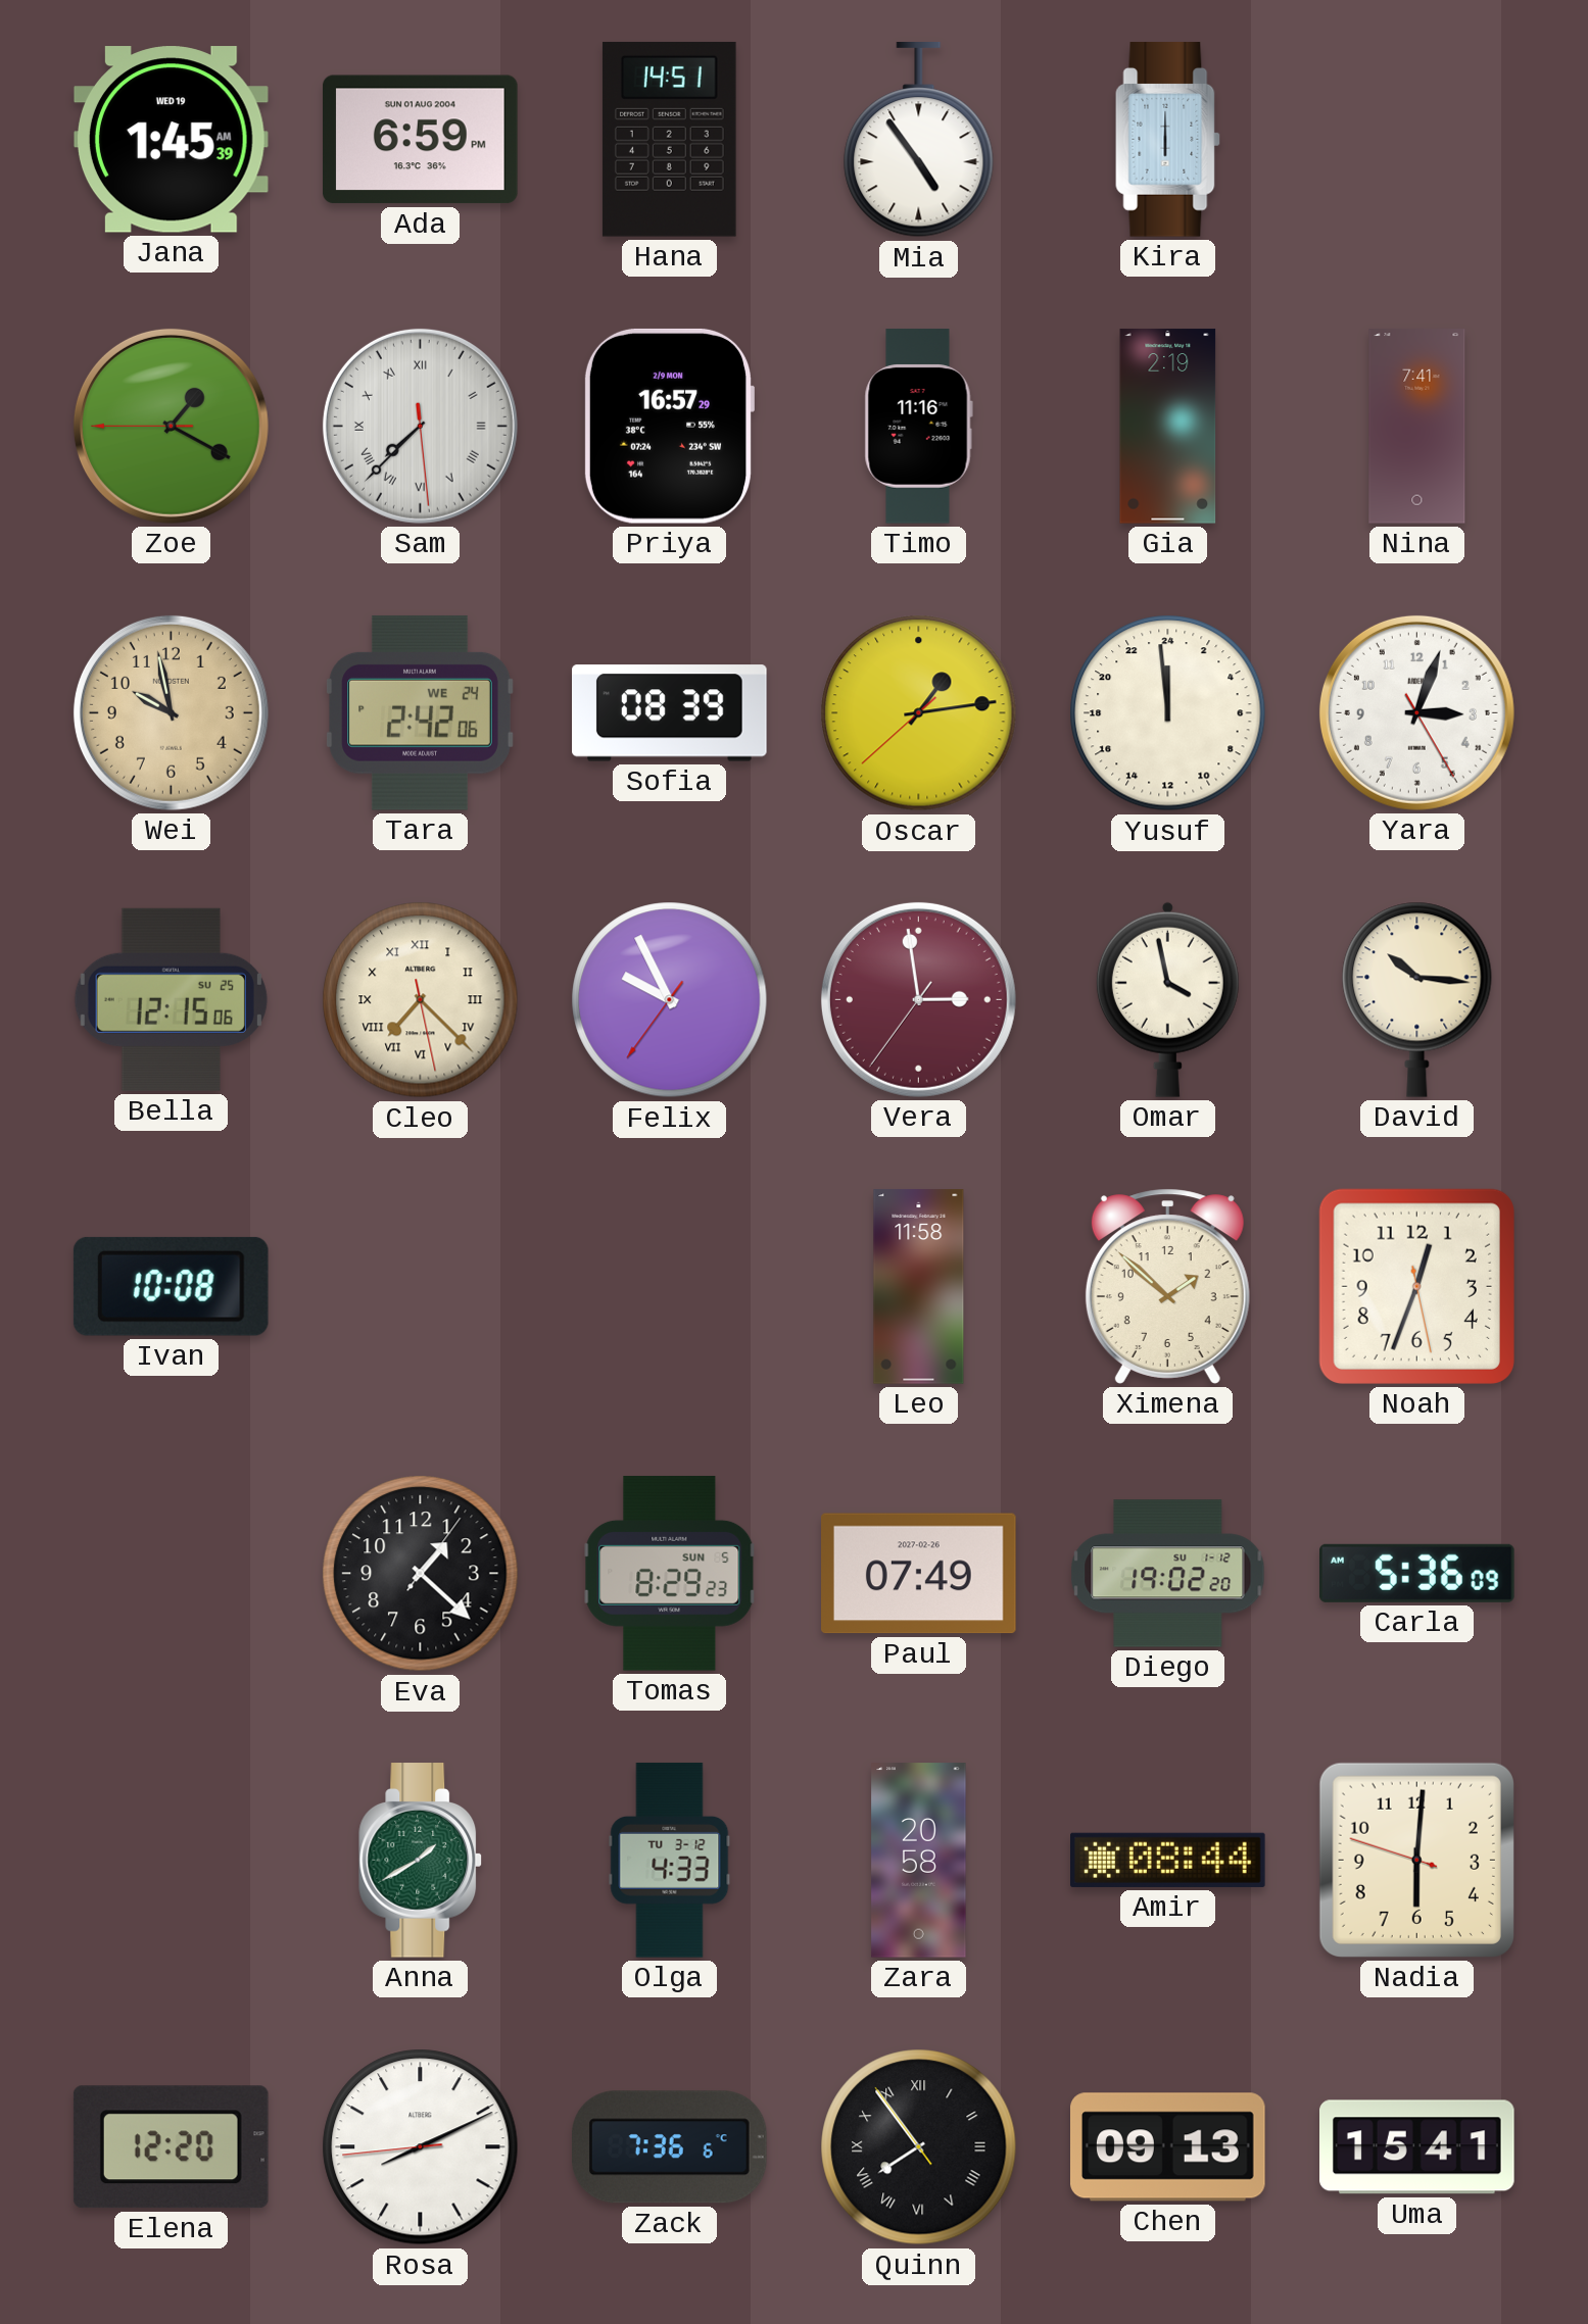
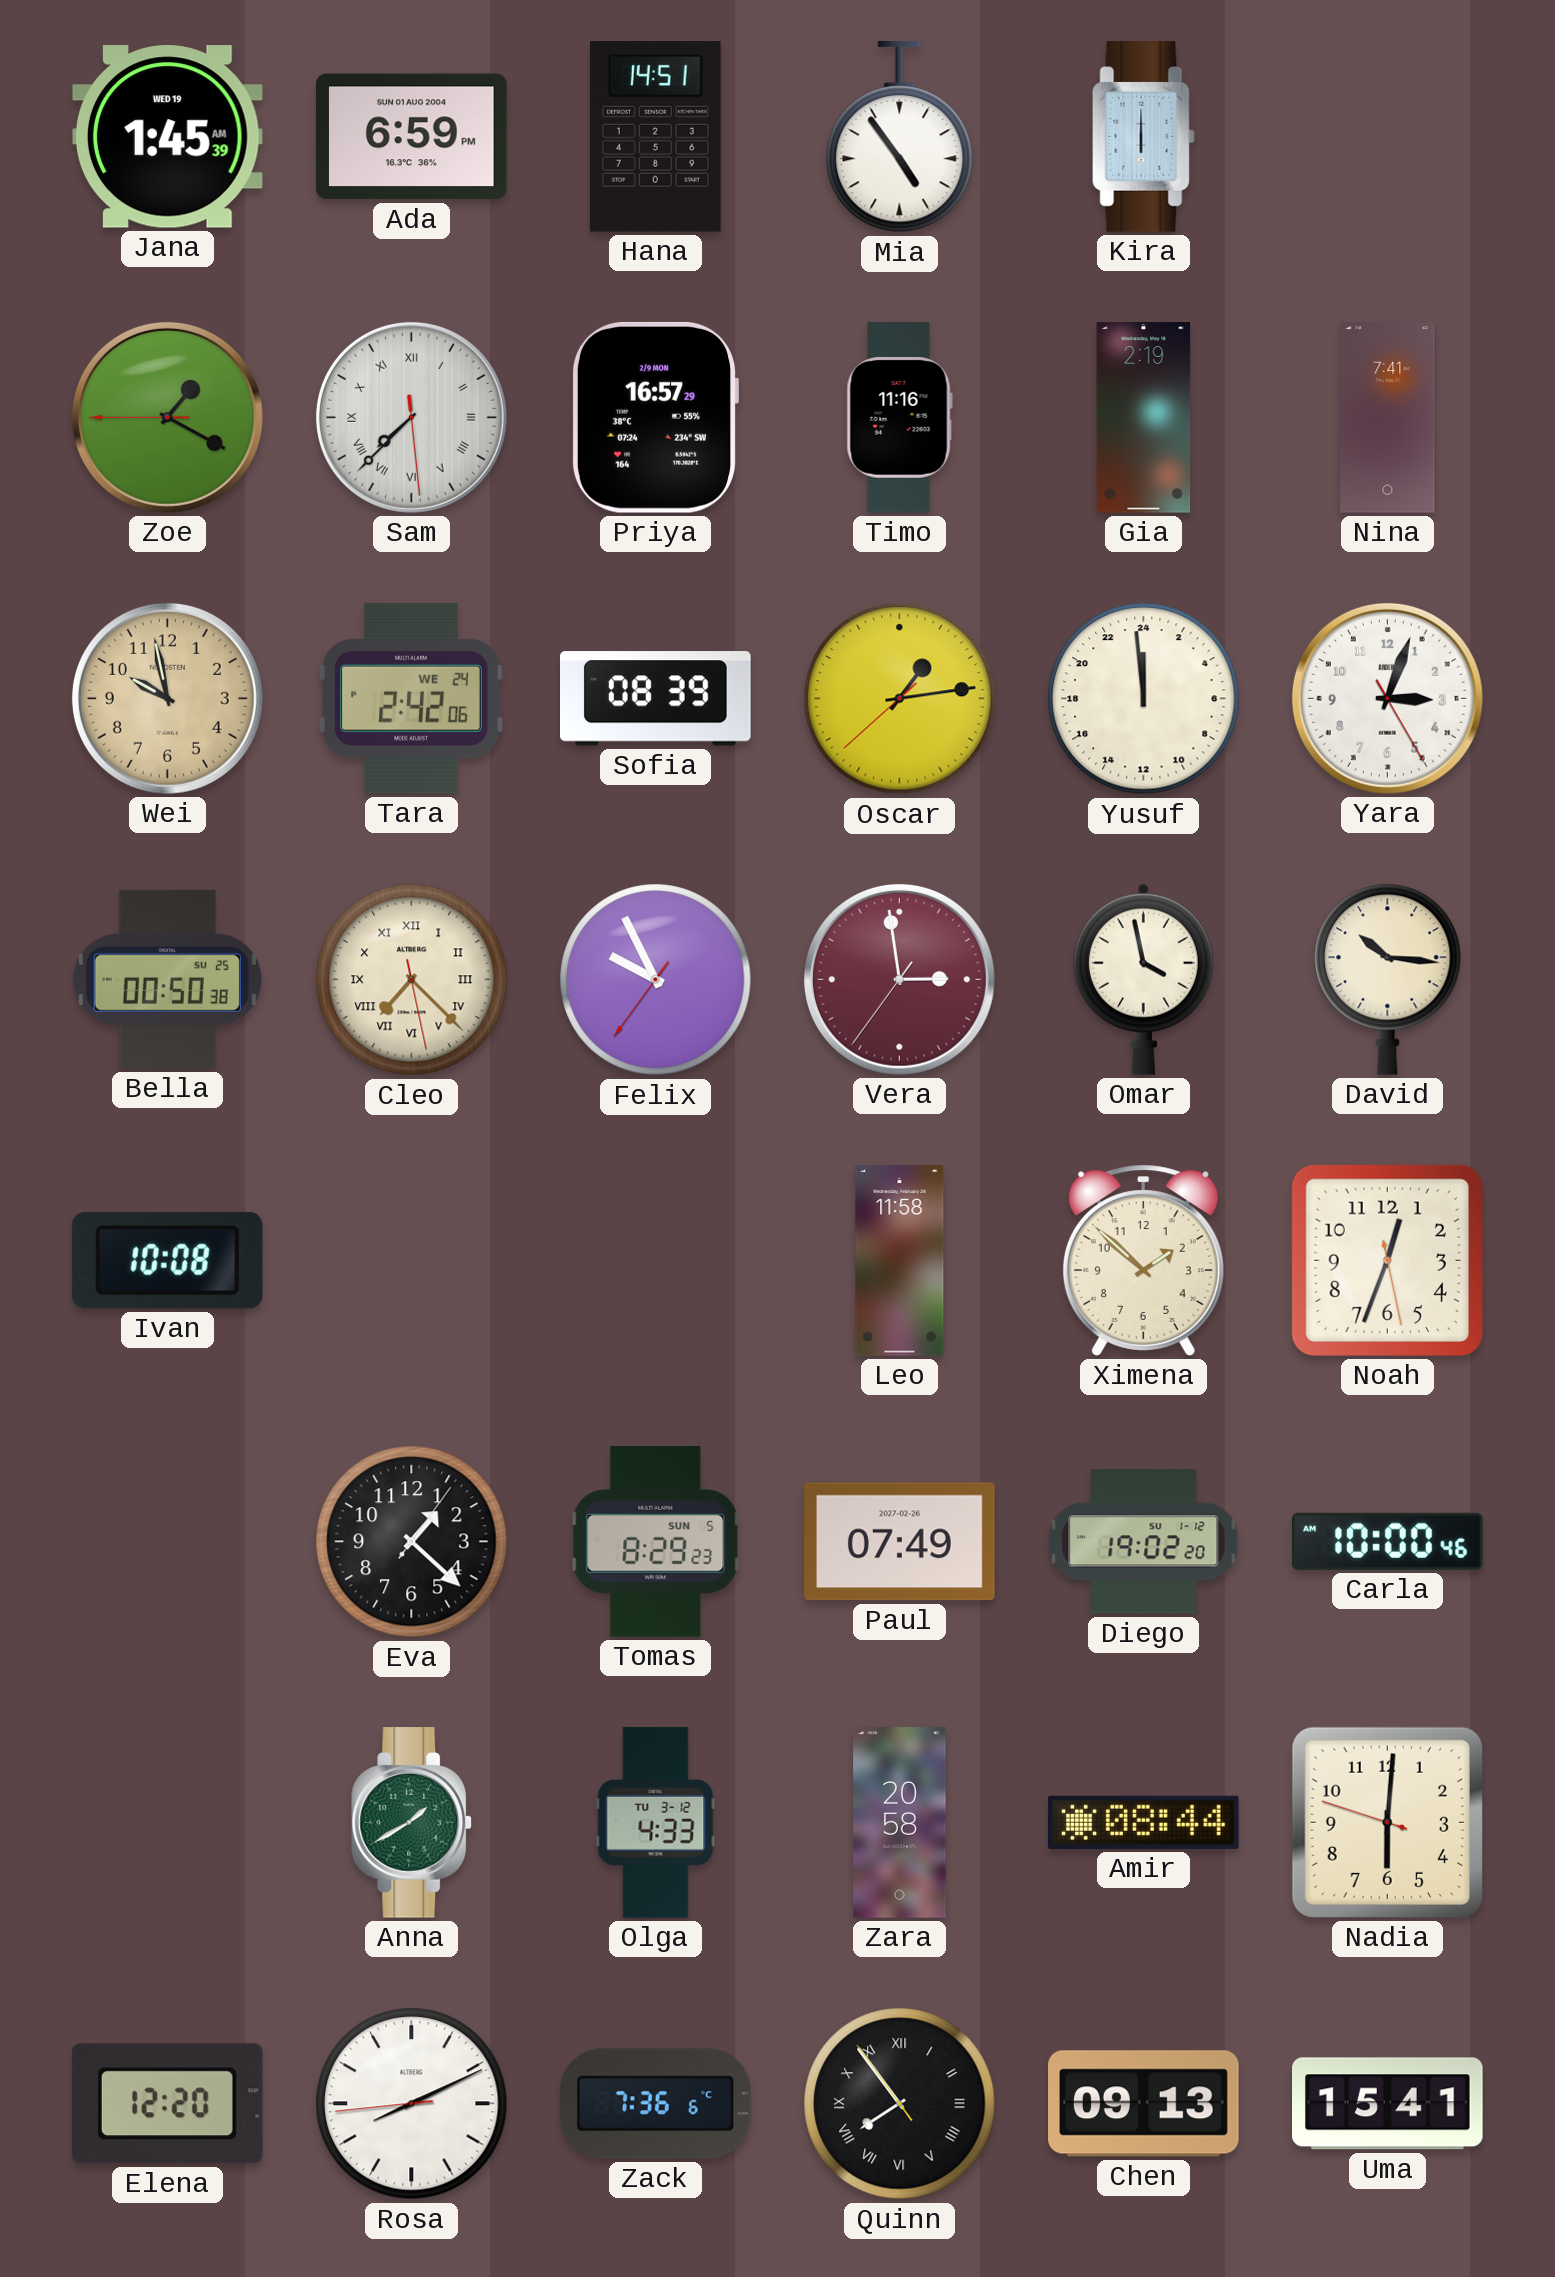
Bella: 12:15 -> 00:50 (167, 979)
Carla: 5:36 -> 10:00 (1388, 1541)
